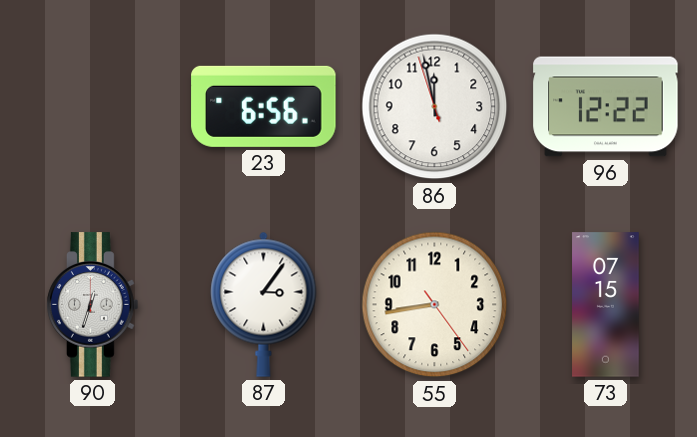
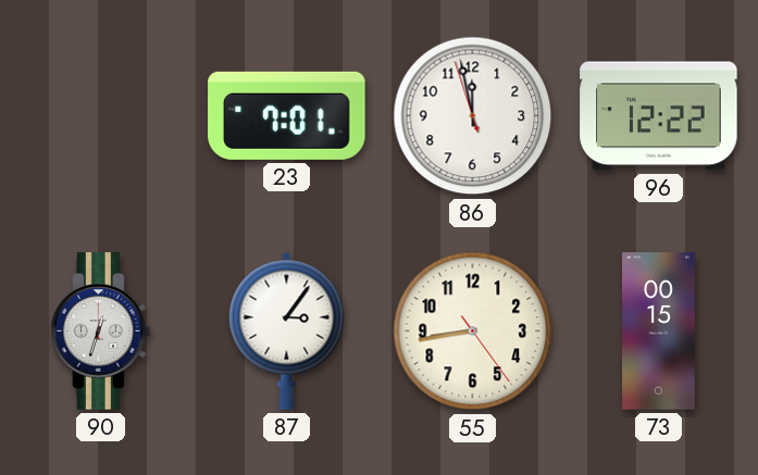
23: 6:56 -> 7:01 (287, 115)
73: 07:15 -> 00:15 (659, 332)
